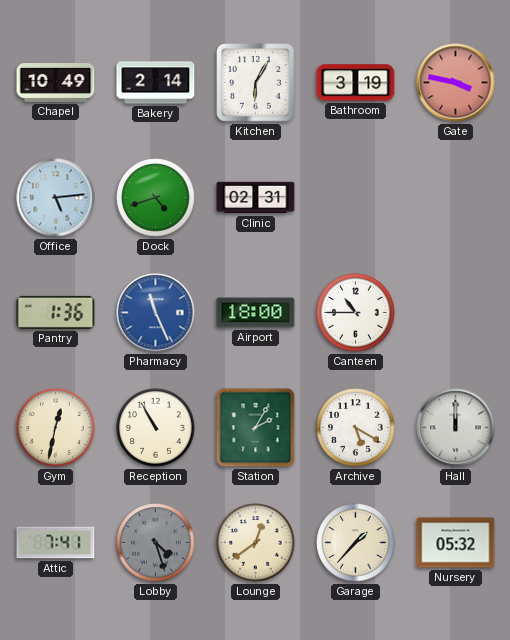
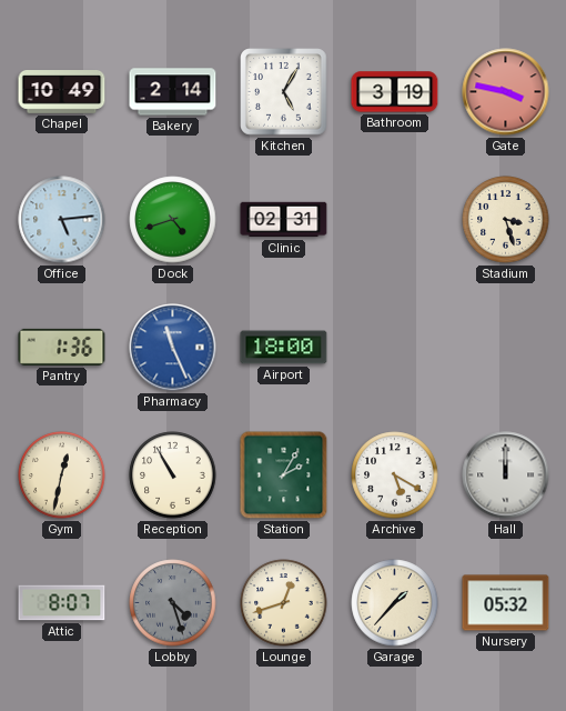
Kitchen: 6:05 -> 5:05 (284, 92)
Stadium: none -> 3:27 (506, 220)
Canteen: 10:45 -> none (356, 313)
Attic: 7:41 -> 8:07 (62, 603)
Lounge: 12:39 -> 12:42 (284, 603)
